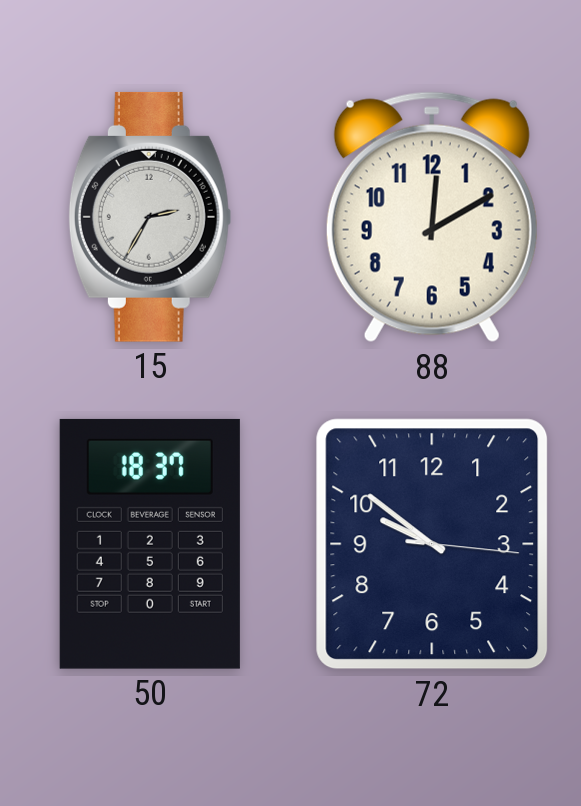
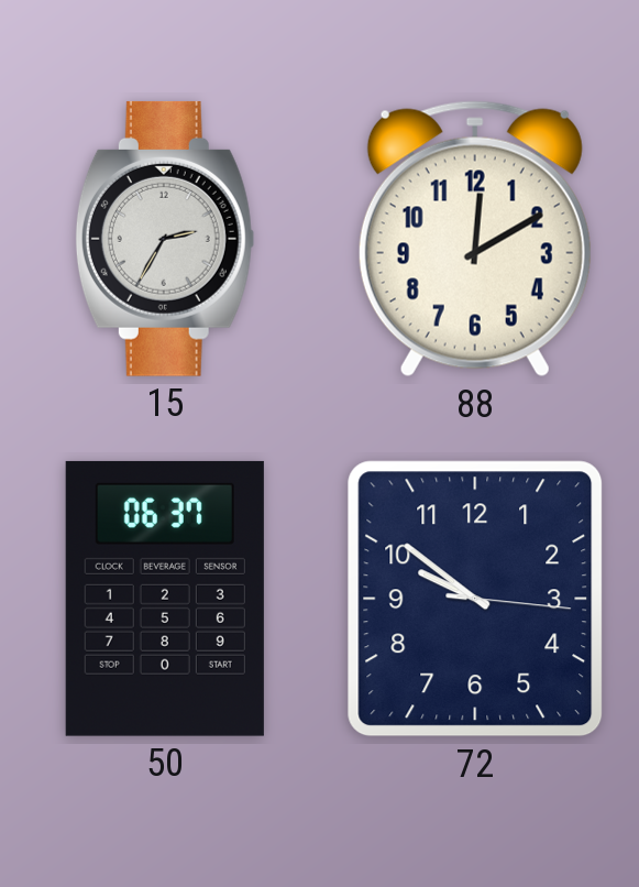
50: 18:37 -> 06:37 (165, 599)
